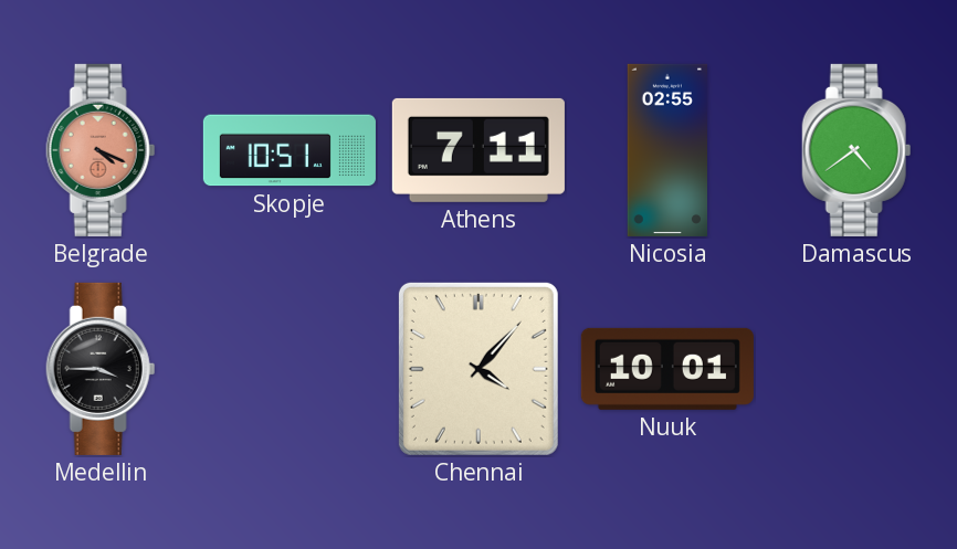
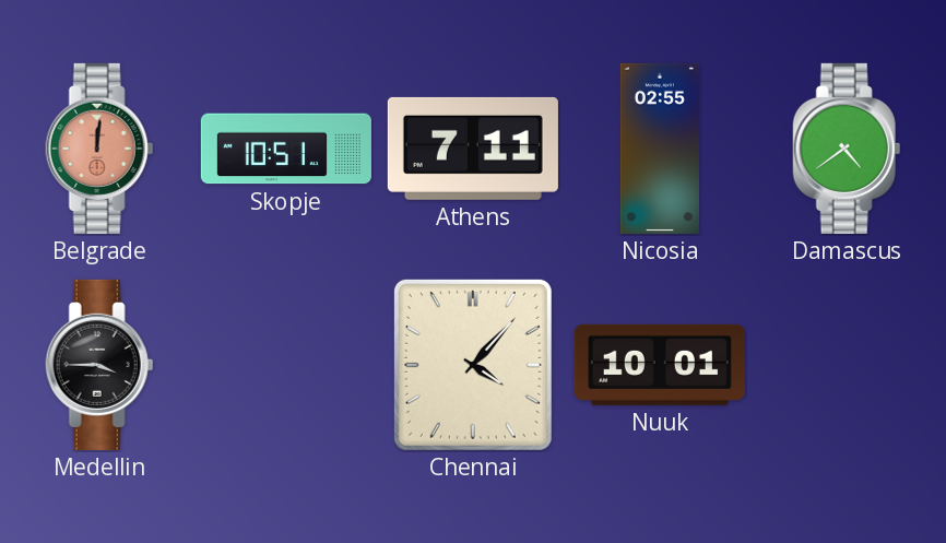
Belgrade: 4:19 -> 12:01 (99, 149)
